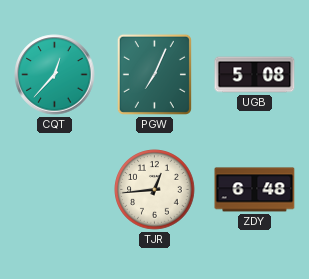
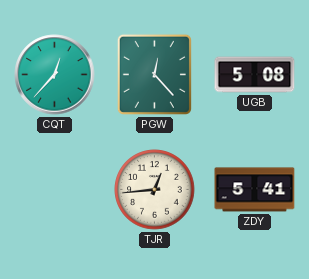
PGW: 7:04 -> 12:23 (154, 74)
ZDY: 6:48 -> 5:41 (255, 190)
